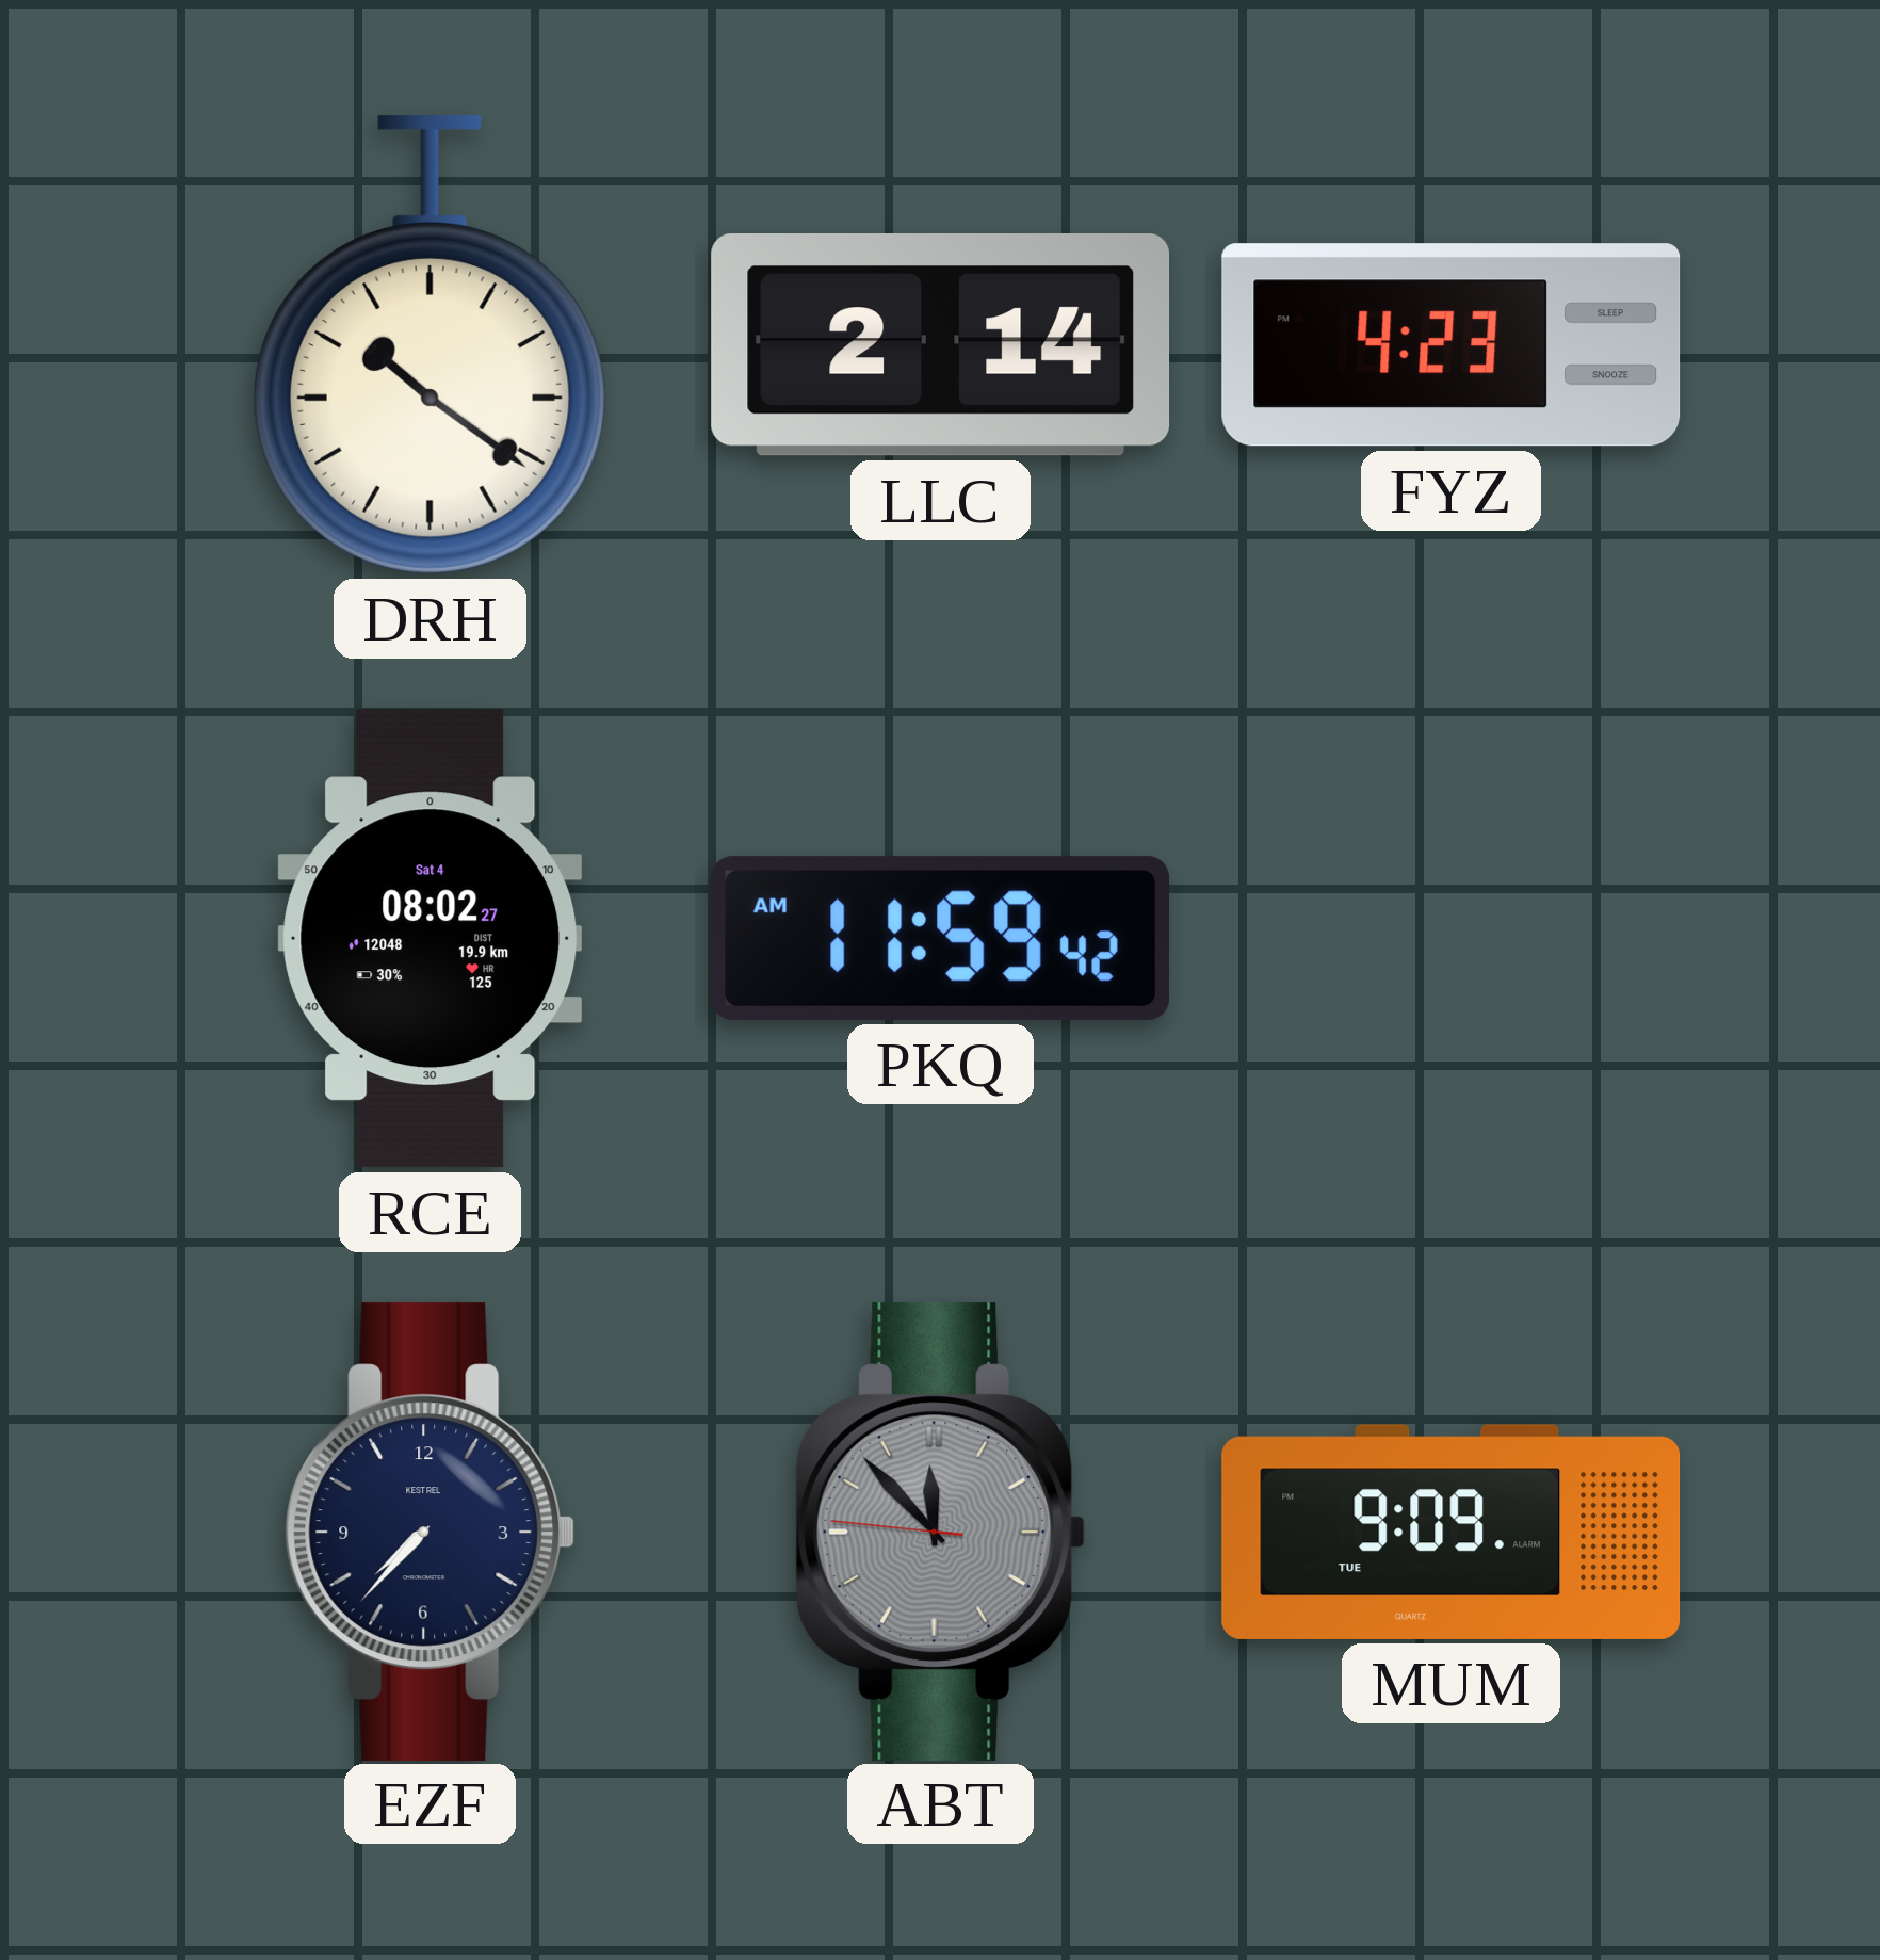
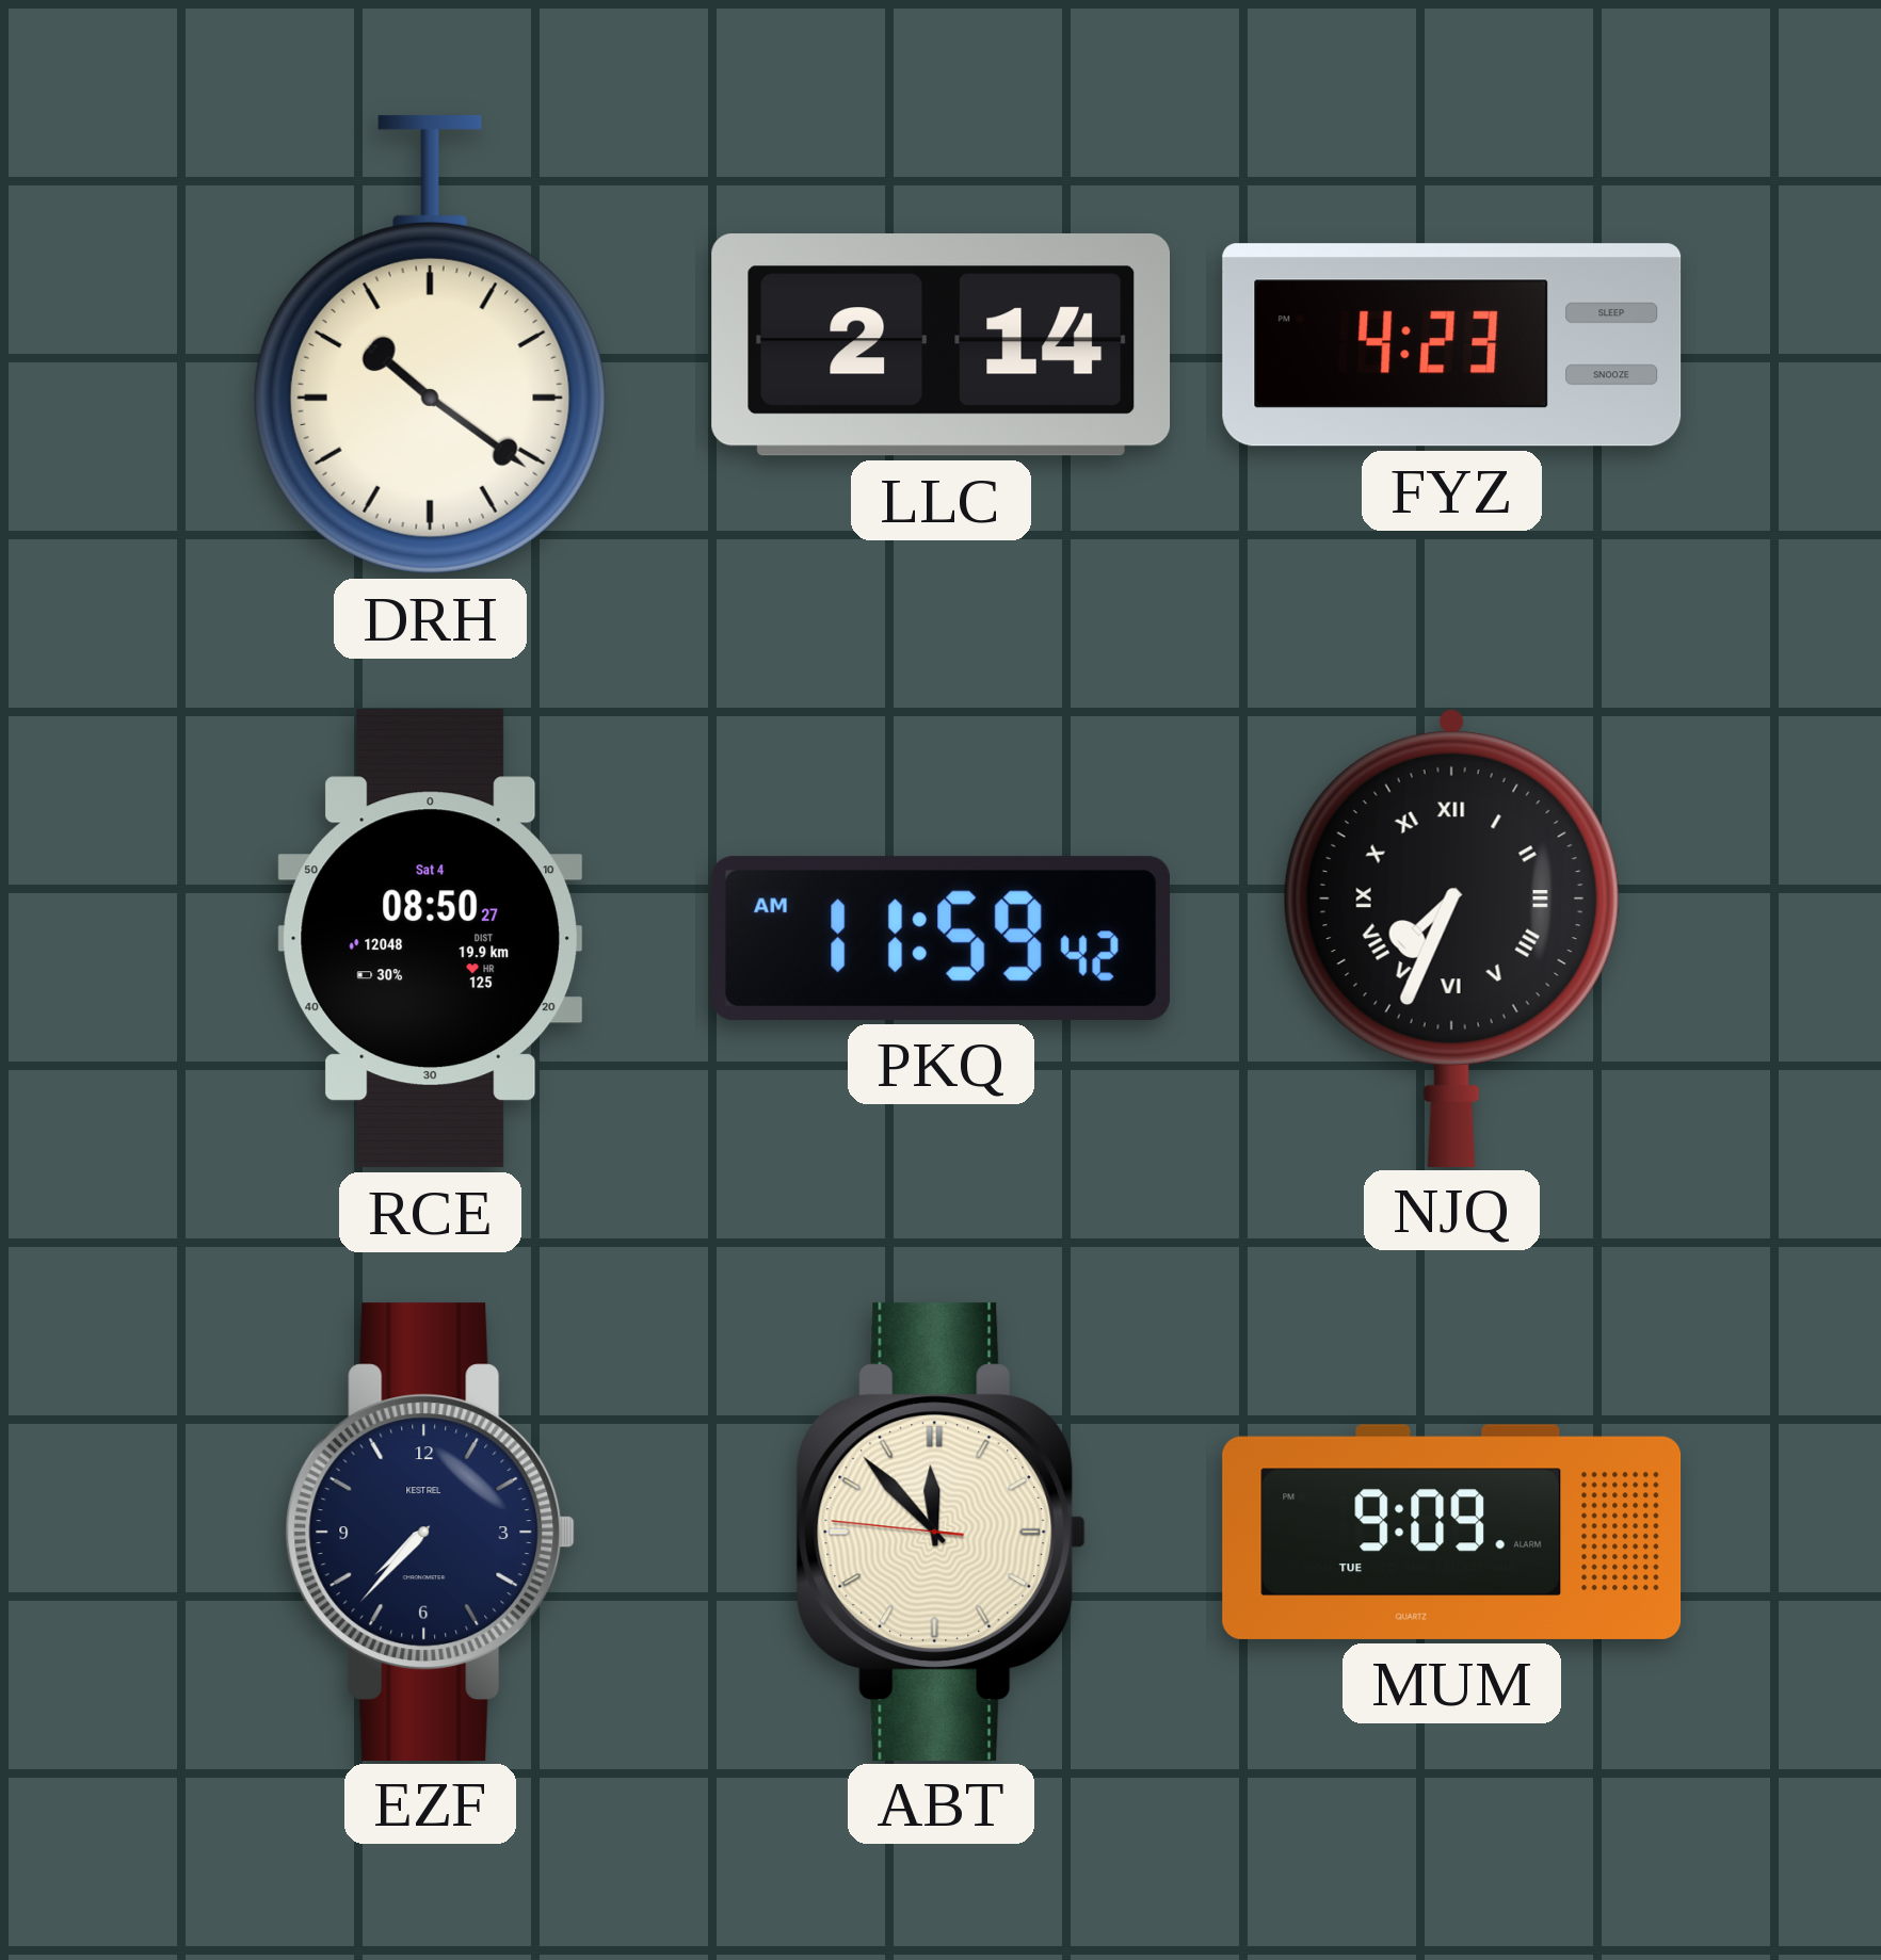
RCE: 08:02 -> 08:50 (431, 939)
NJQ: none -> 7:34 (1451, 938)
ABT dial: grey -> cream (942, 1532)
